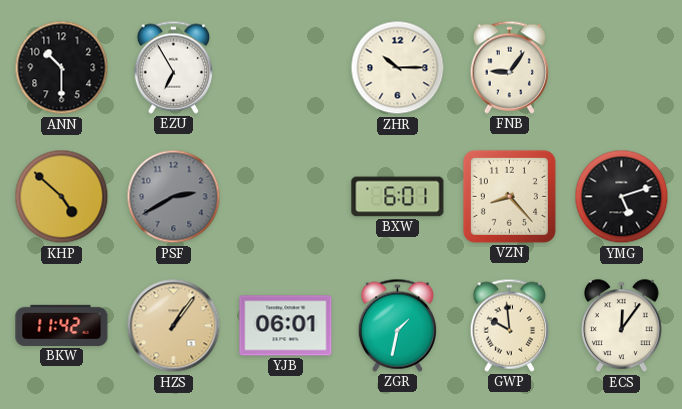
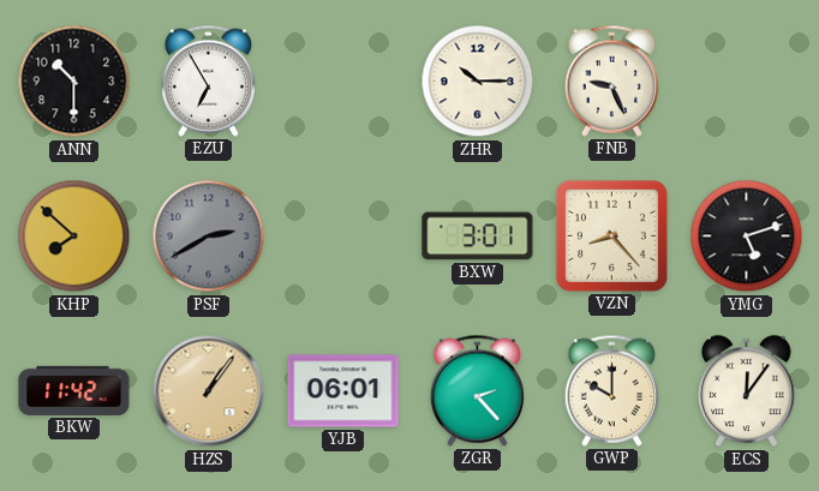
FNB: 9:06 -> 9:26 (611, 80)
KHP: 4:52 -> 7:52 (74, 236)
BXW: 6:01 -> 3:01 (478, 236)
ZGR: 1:32 -> 2:23 (477, 390)
GWP: 9:59 -> 10:00 (611, 390)
